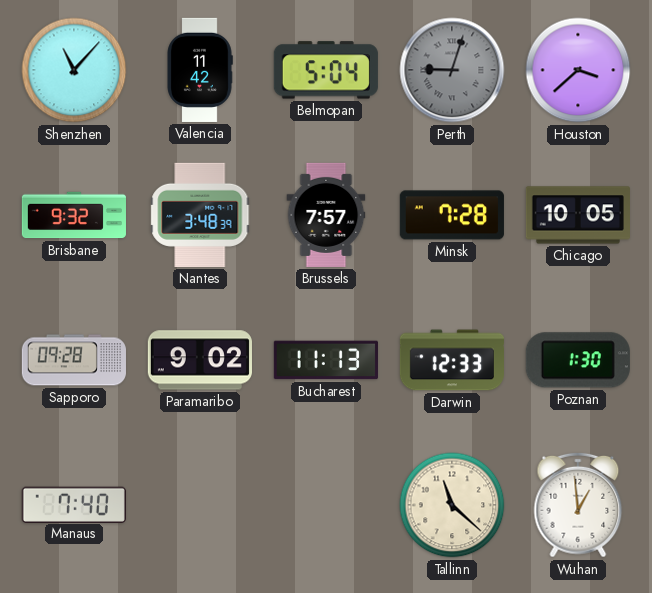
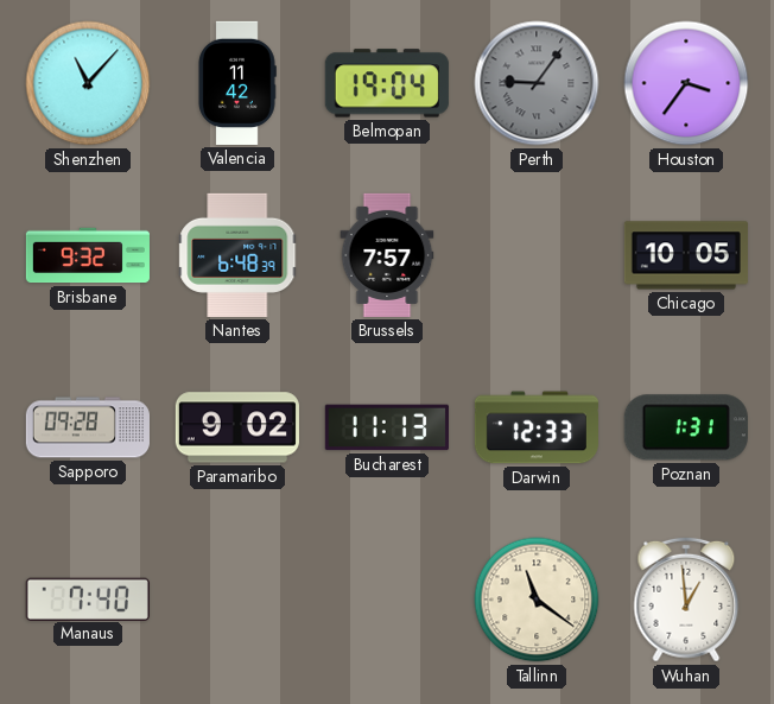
Belmopan: 5:04 -> 19:04 (387, 83)
Perth: 9:03 -> 9:06 (537, 83)
Houston: 3:38 -> 3:36 (686, 83)
Nantes: 3:48 -> 6:48 (239, 255)
Minsk: 7:28 -> none (452, 215)
Poznan: 1:30 -> 1:31 (686, 427)
Tallinn: 11:22 -> 11:21 (537, 600)
